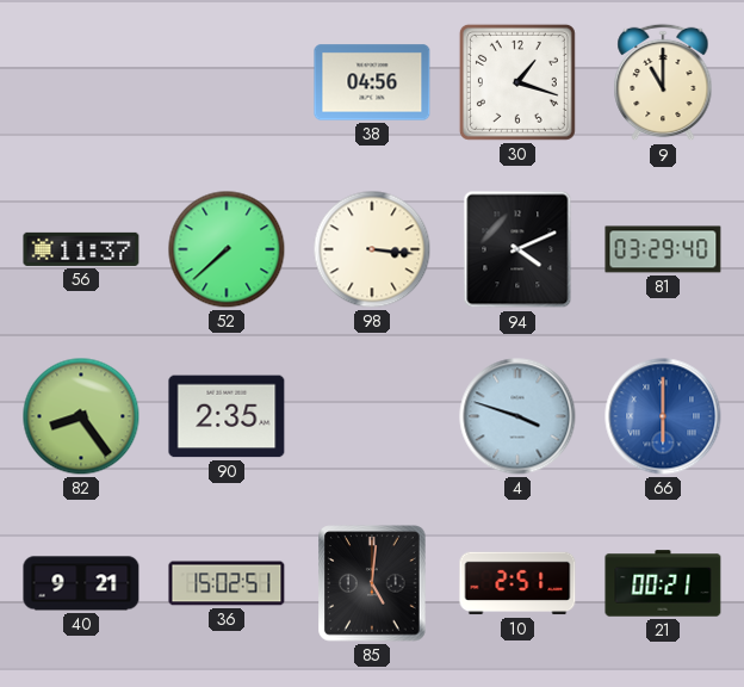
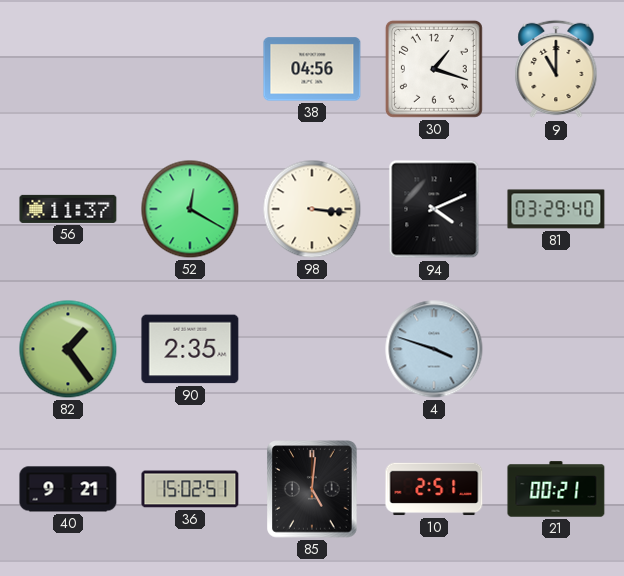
52: 7:38 -> 12:20 (190, 209)
82: 8:24 -> 1:24 (68, 349)
66: 6:00 -> none (663, 416)
